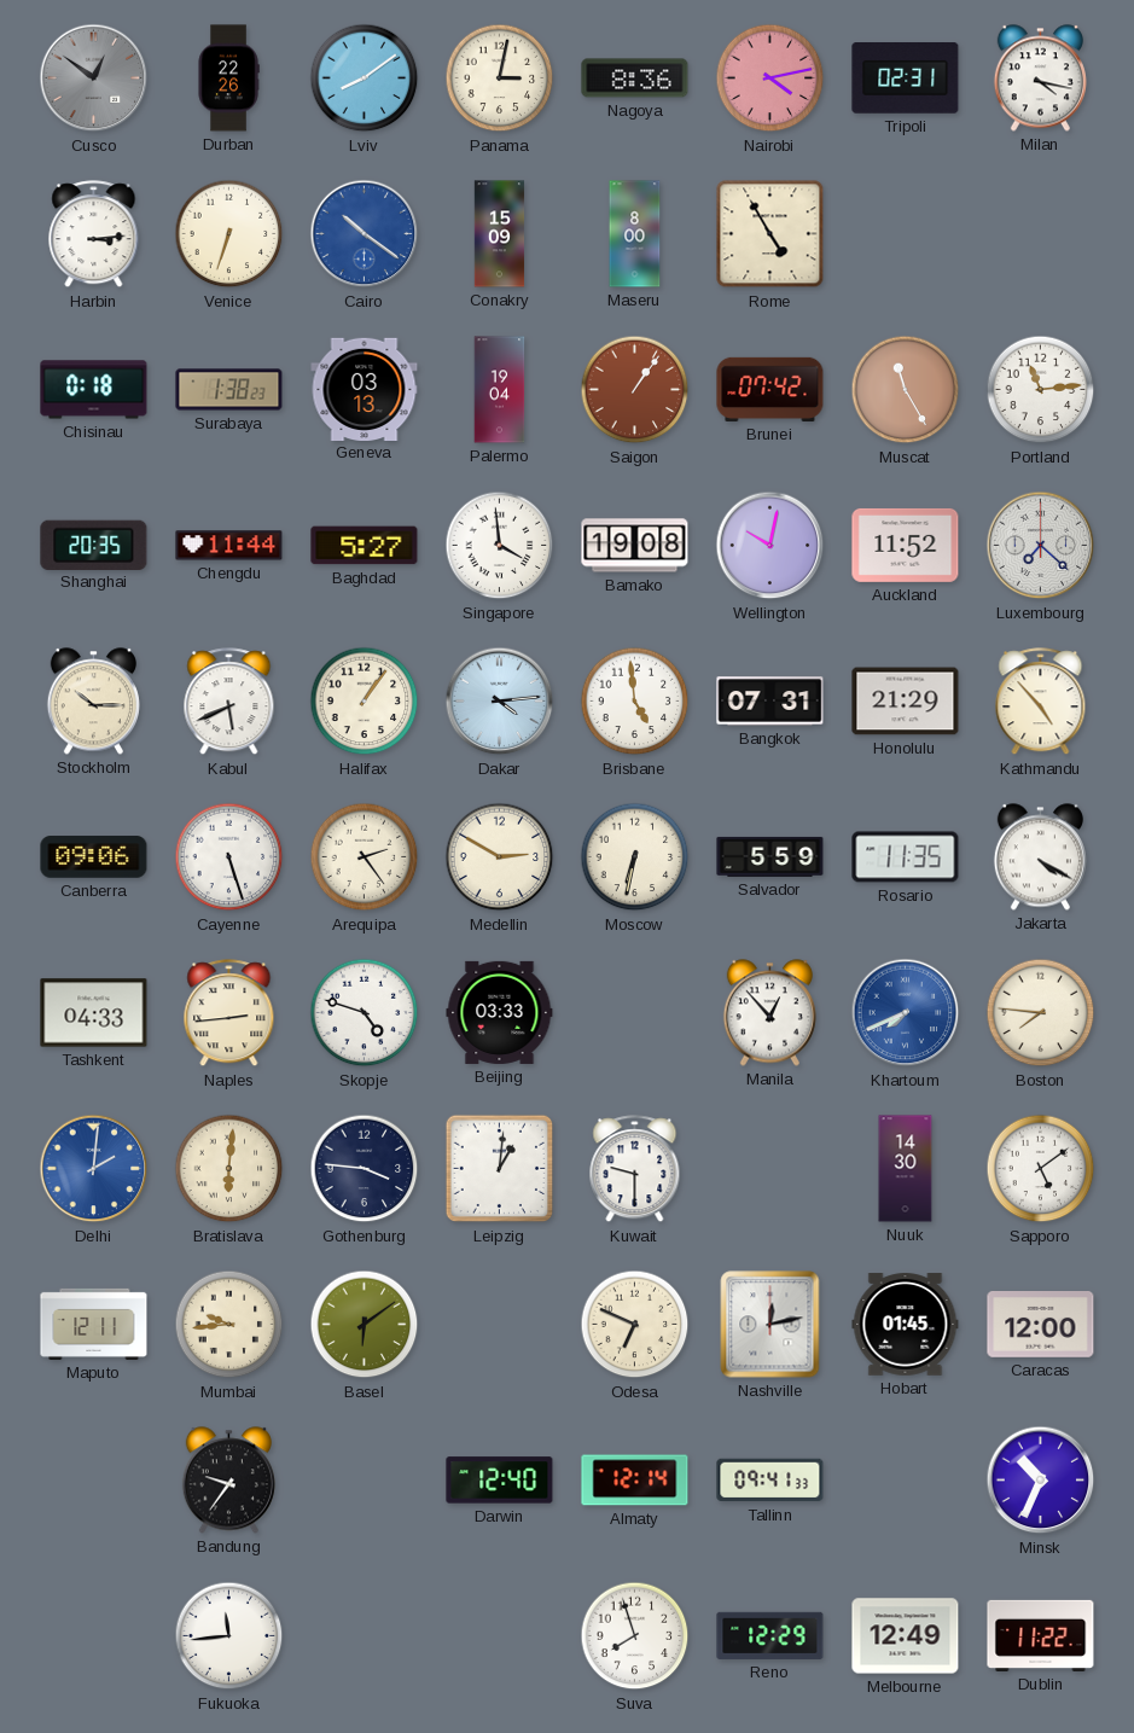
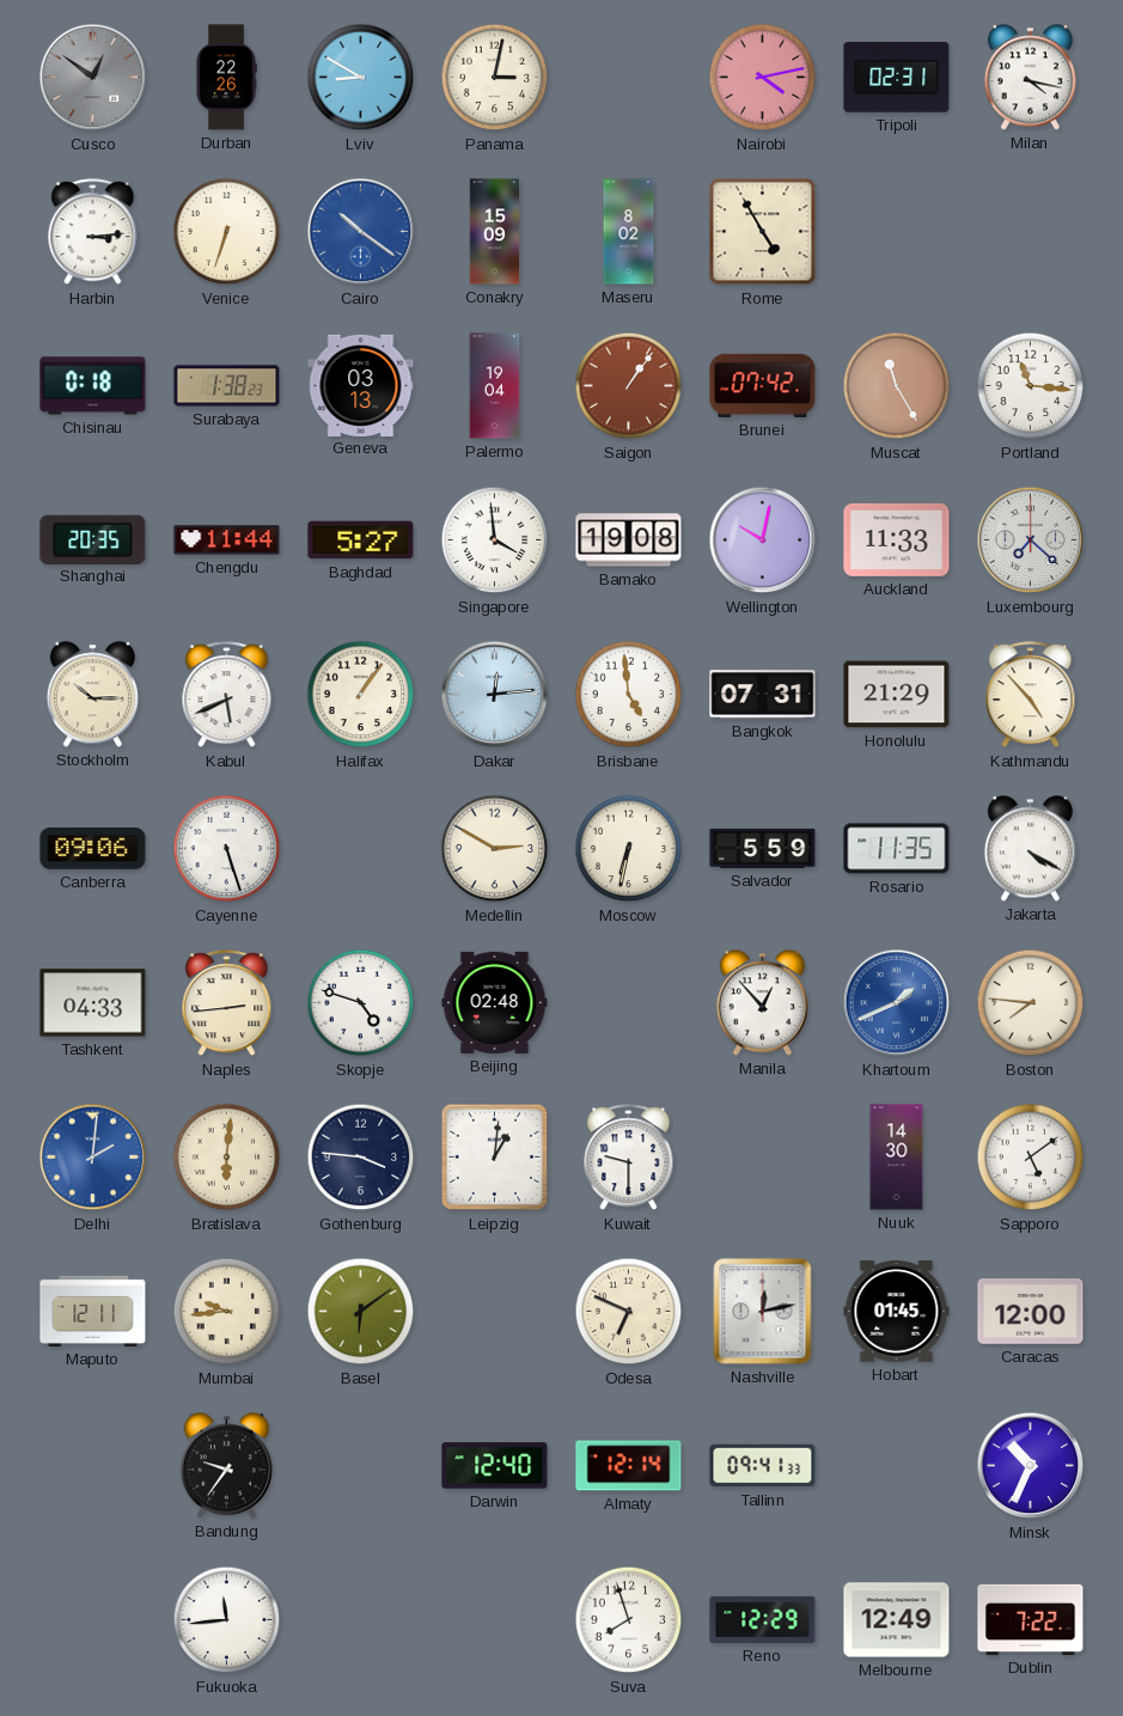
Lviv: 8:09 -> 8:50 (361, 78)
Nagoya: 8:36 -> none (635, 78)
Maseru: 8:00 -> 8:02 (629, 232)
Portland: 11:14 -> 11:16 (1031, 386)
Auckland: 11:52 -> 11:33 (897, 539)
Dakar: 4:14 -> 12:14 (495, 695)
Arequipa: 2:24 -> none (365, 857)
Beijing: 03:33 -> 02:48 (495, 1002)
Khartoum: 7:41 -> 1:41 (897, 1003)
Dublin: 11:22 -> 7:22 (1031, 1619)
